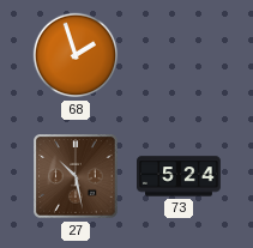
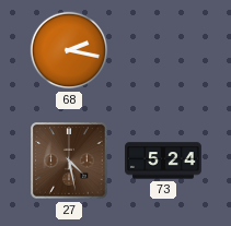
68: 1:57 -> 2:17 (69, 50)
27: 10:28 -> 4:28 (69, 160)
